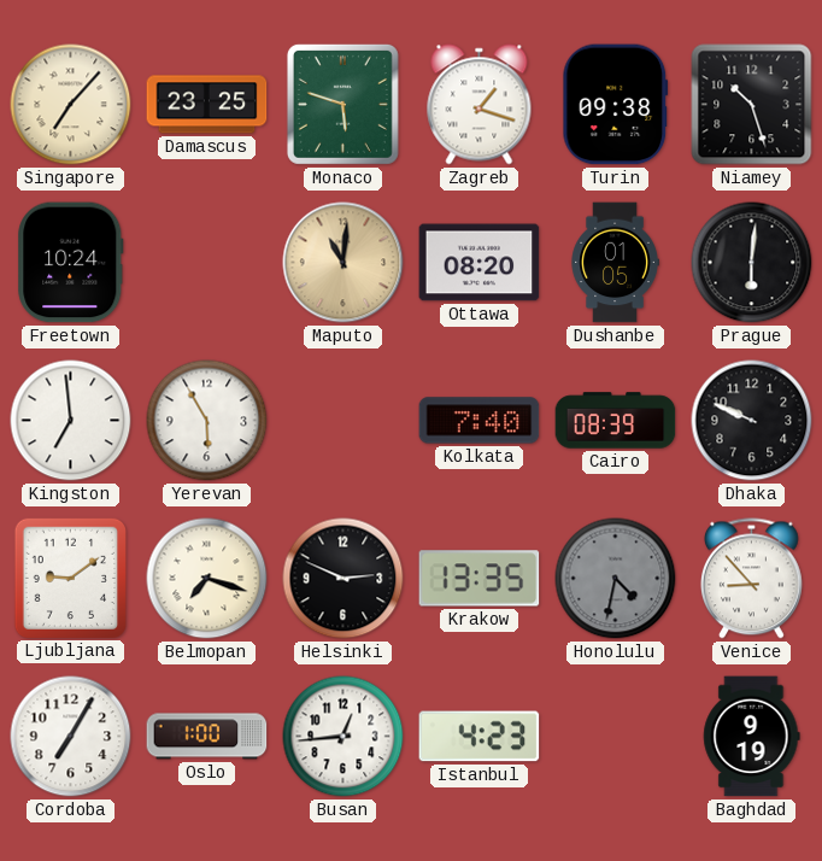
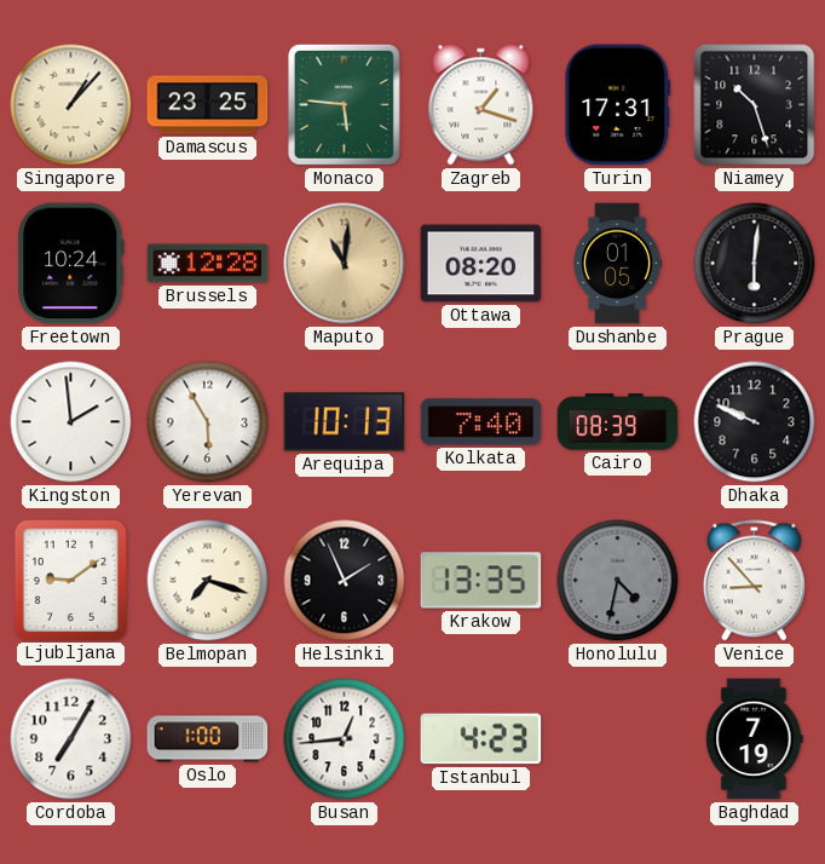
Singapore: 7:07 -> 1:07 (71, 105)
Monaco: 5:48 -> 5:46 (344, 104)
Turin: 09:38 -> 17:31 (618, 105)
Brussels: none -> 12:28 (208, 264)
Kingston: 6:59 -> 1:59 (71, 422)
Arequipa: none -> 10:13 (345, 422)
Helsinki: 2:49 -> 1:56 (345, 581)
Baghdad: 9:19 -> 7:19 (755, 739)
